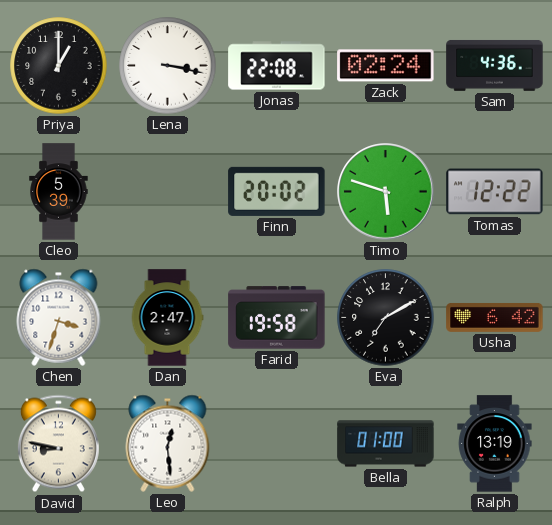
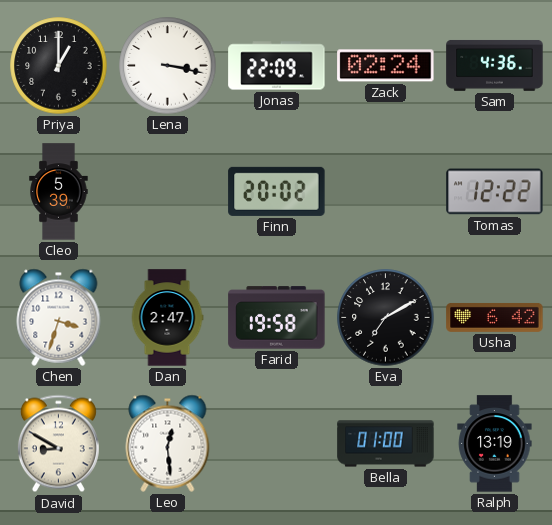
Jonas: 22:08 -> 22:09 (277, 66)
Timo: 5:48 -> none (386, 192)
David: 8:47 -> 8:50 (58, 444)
